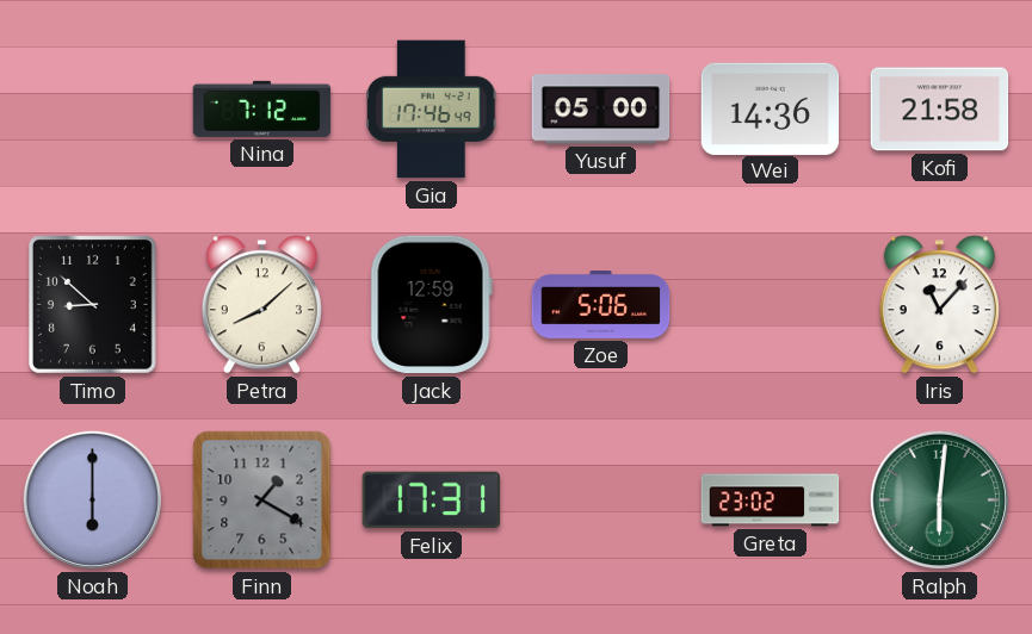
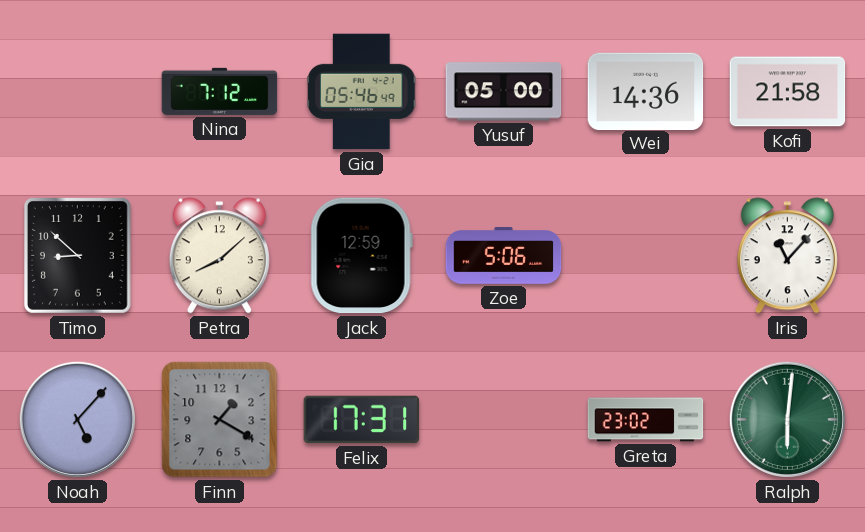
Gia: 17:46 -> 05:46 (362, 92)
Noah: 6:00 -> 5:07 (77, 419)
